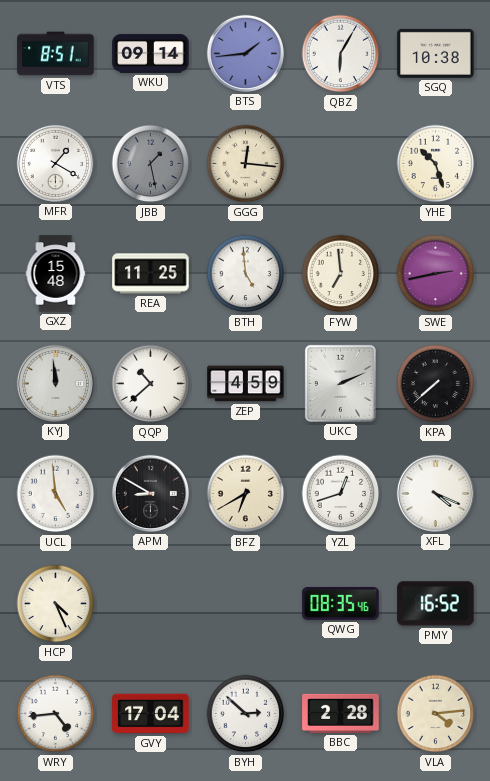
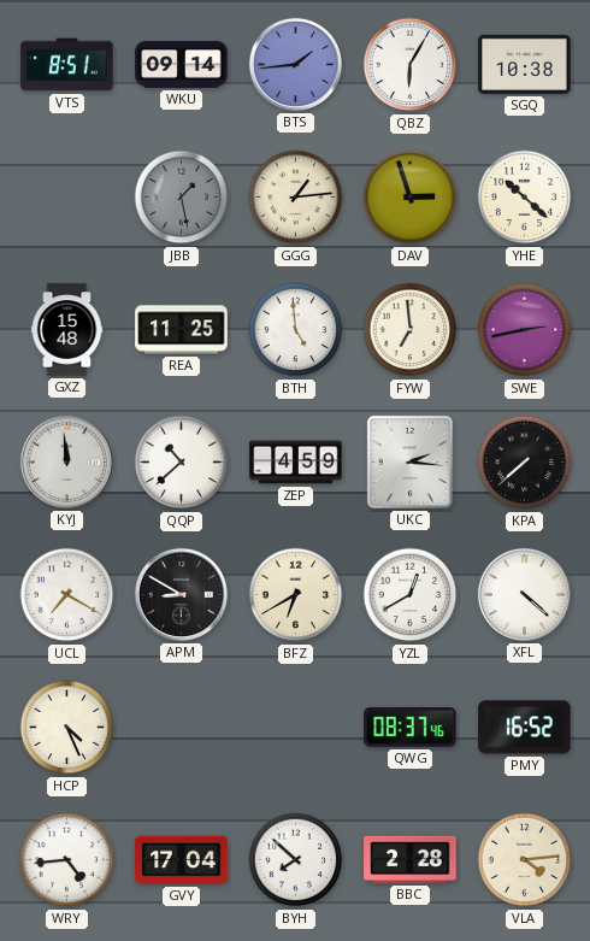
MFR: 1:20 -> none (55, 163)
GGG: 12:16 -> 1:14 (296, 198)
DAV: none -> 2:57 (411, 198)
YHE: 10:27 -> 10:22 (525, 198)
UKC: 2:11 -> 2:16 (409, 461)
UCL: 4:59 -> 7:20 (67, 595)
YZL: 12:42 -> 12:40 (411, 595)
XFL: 4:19 -> 4:22 (524, 594)
QWG: 08:35 -> 08:37 (411, 727)
BYH: 2:52 -> 7:52 (296, 860)
